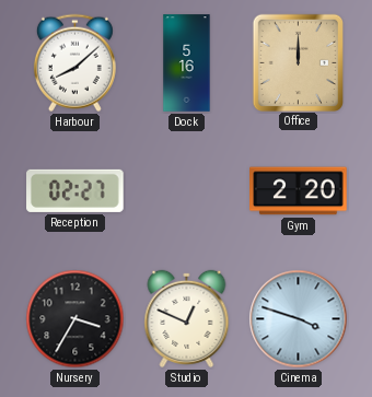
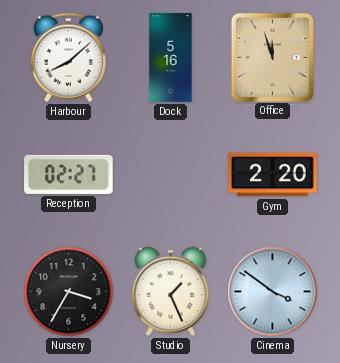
Office: 12:00 -> 11:57 (272, 57)
Studio: 12:49 -> 1:26 (171, 291)
Cinema: 3:48 -> 3:51 (273, 292)
